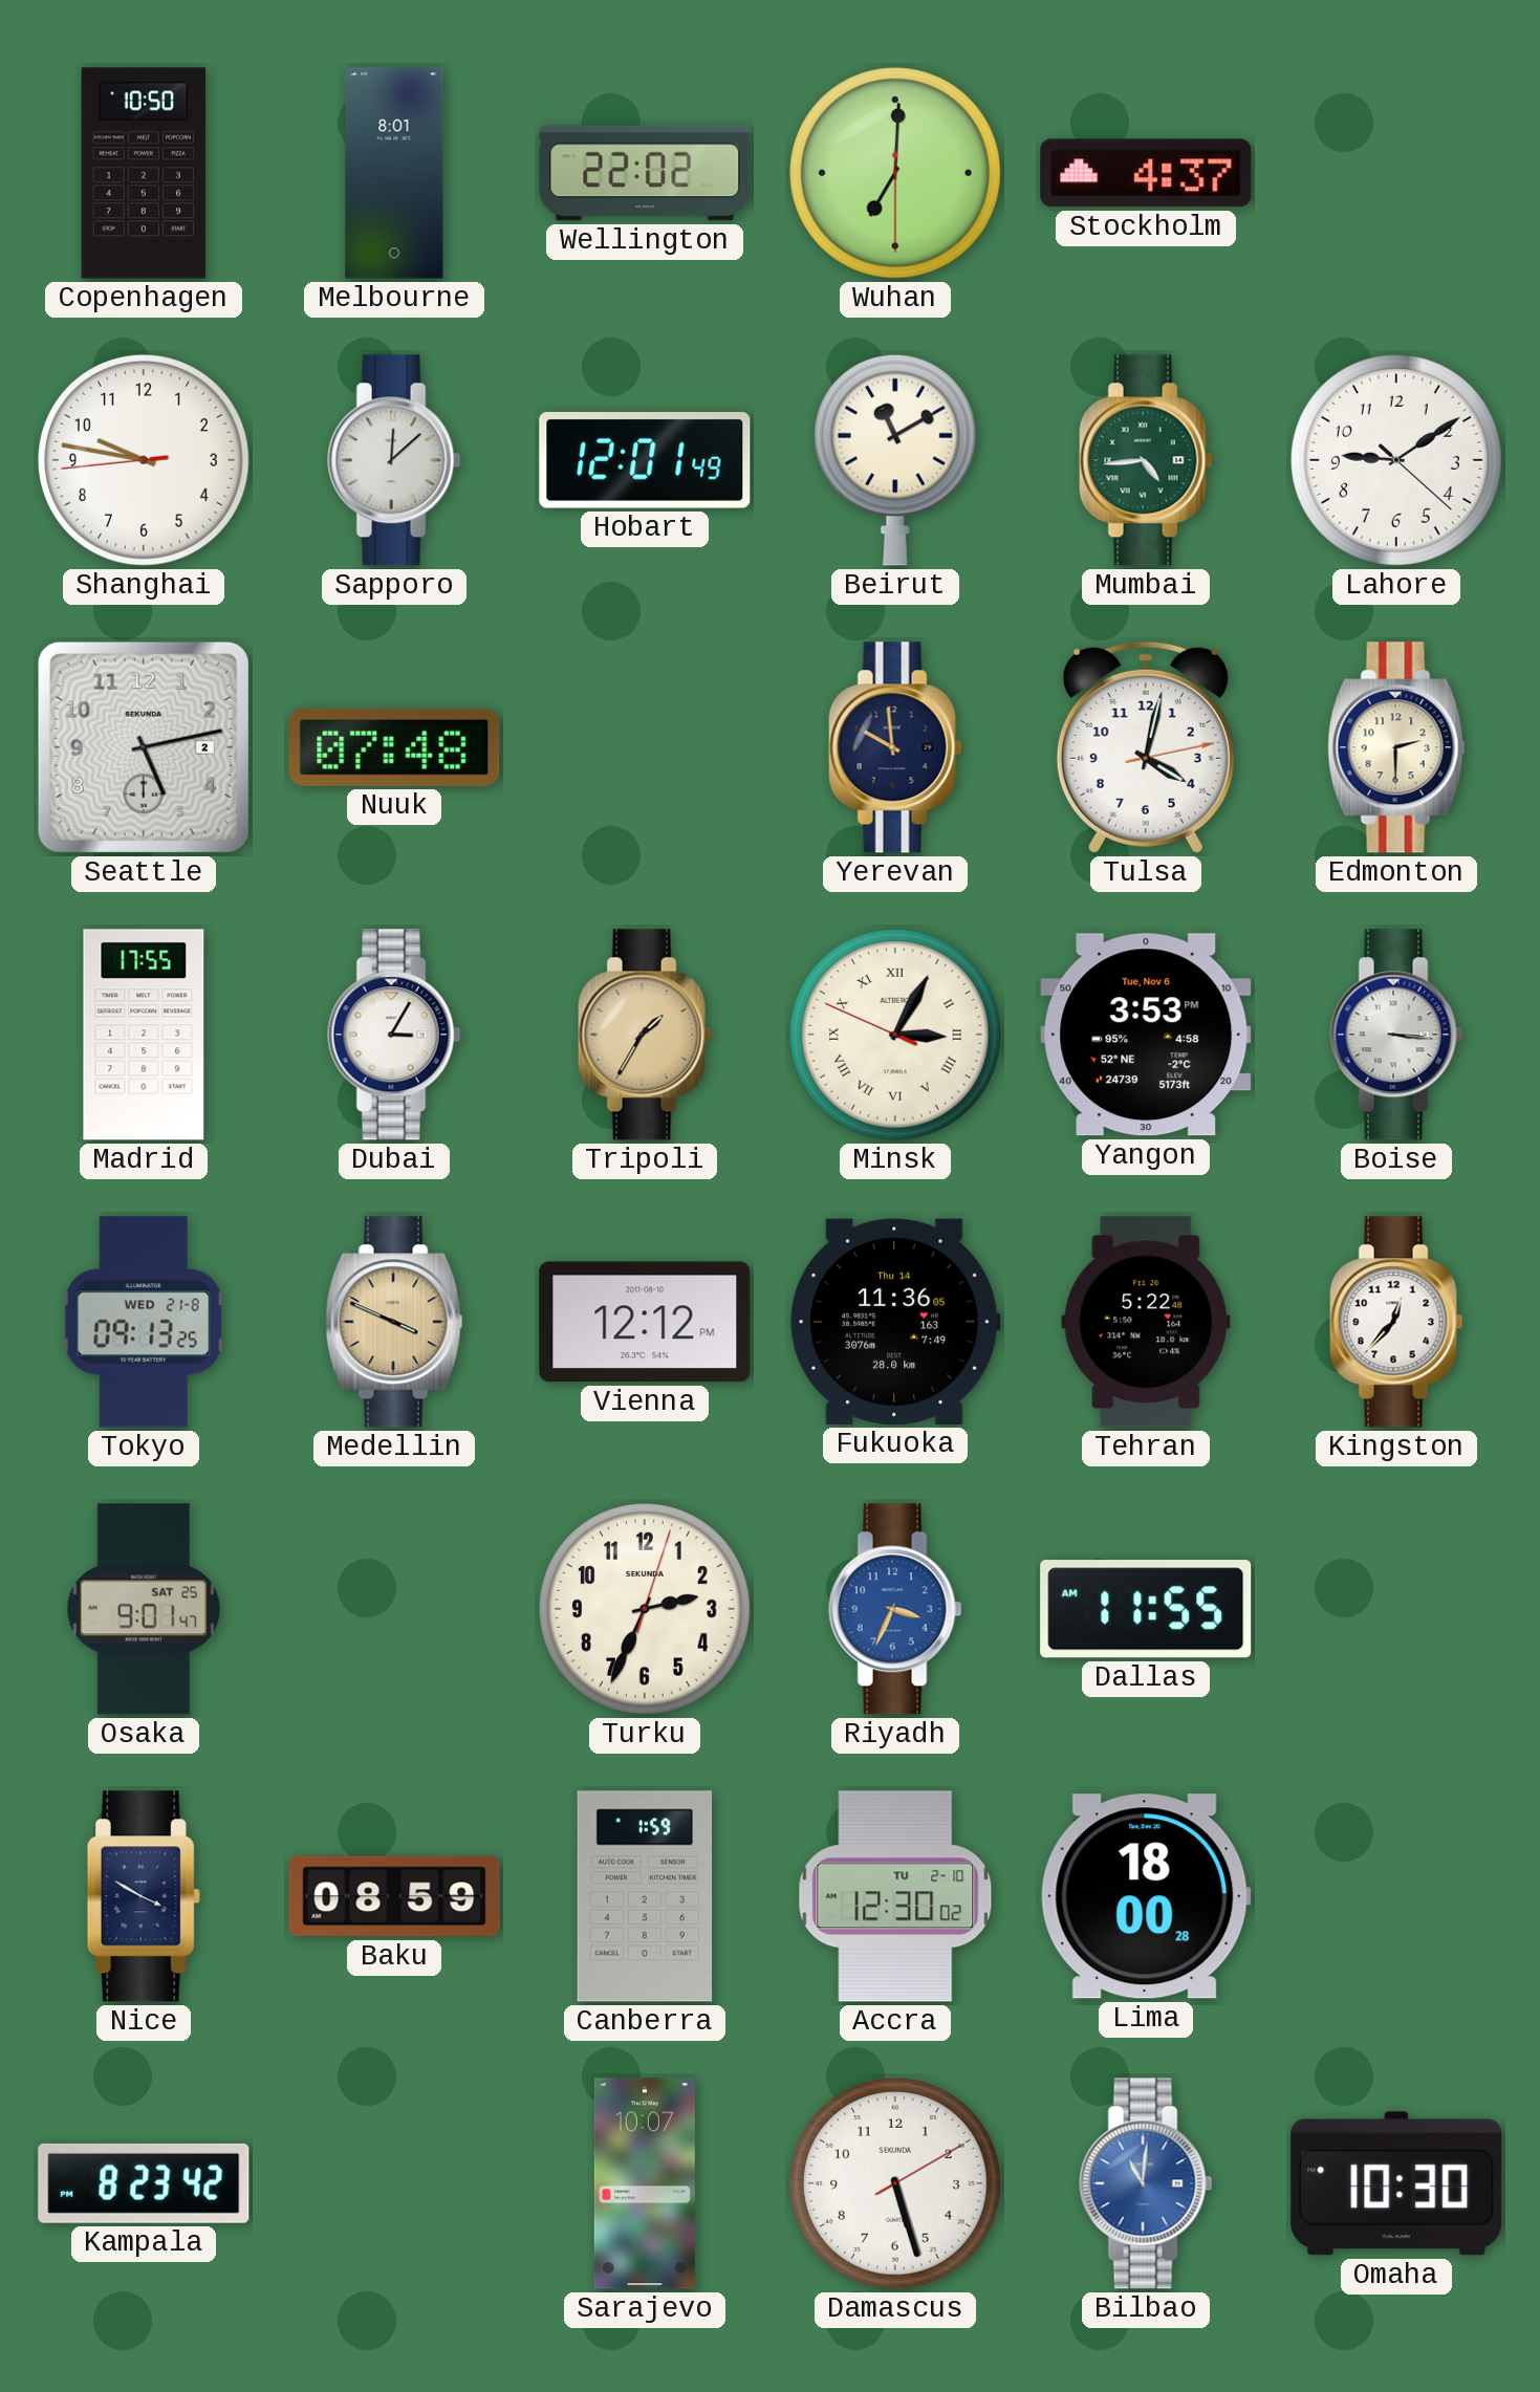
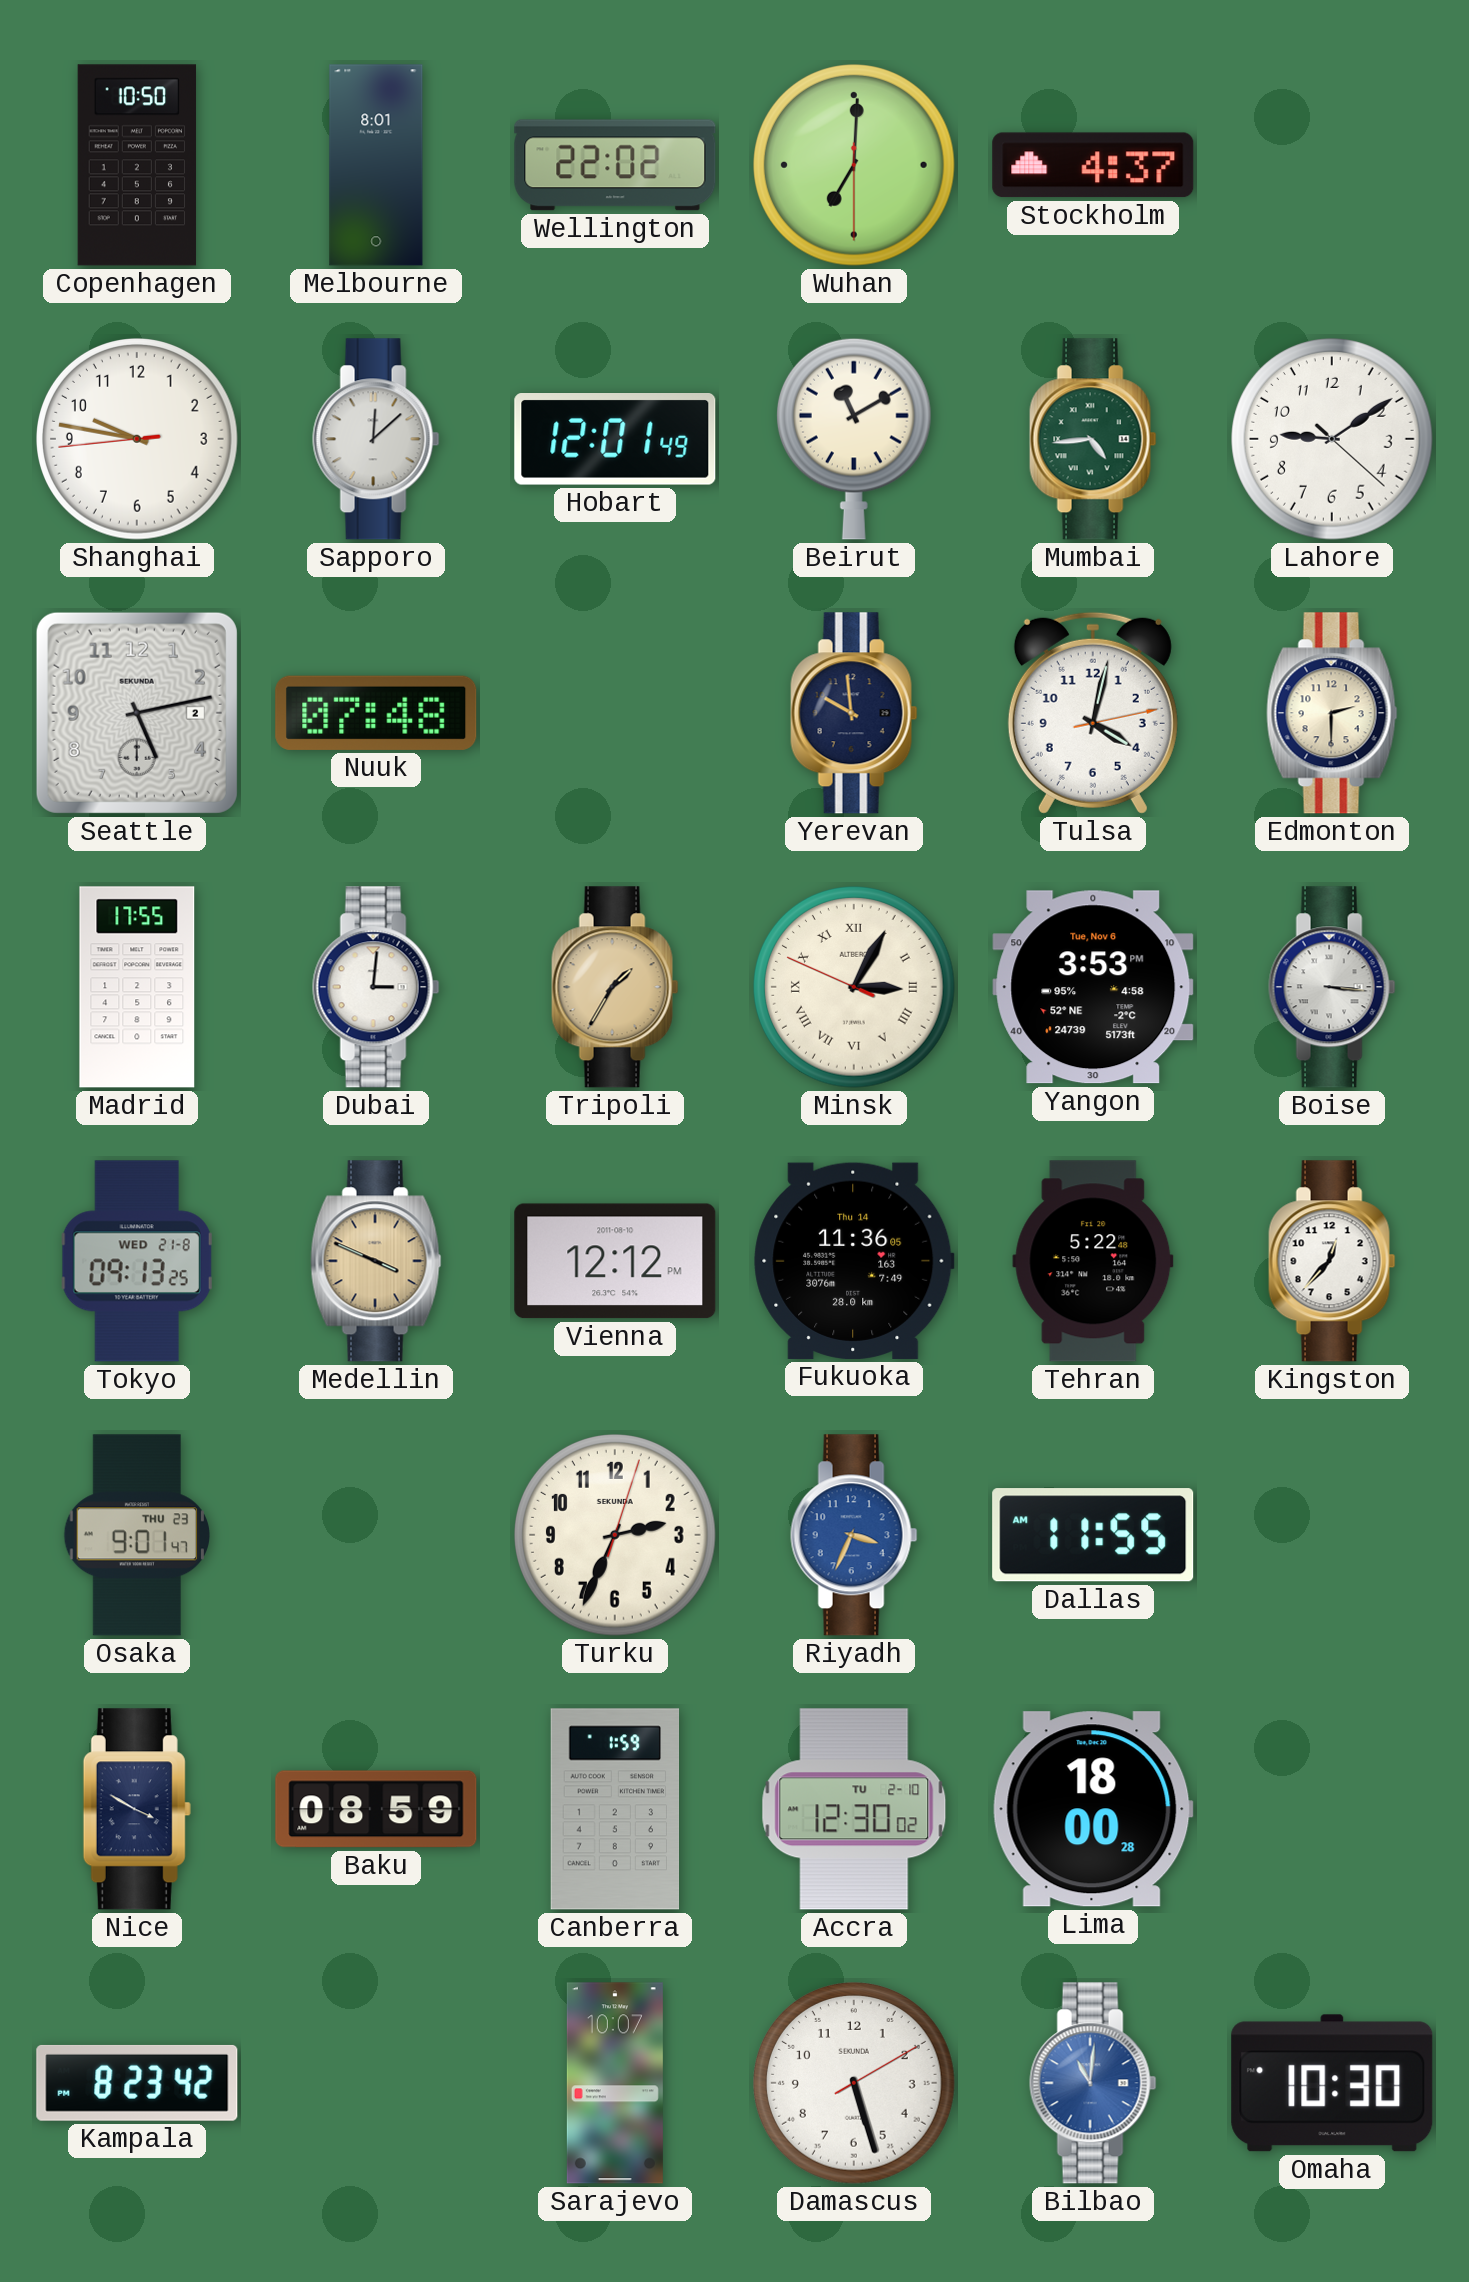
Dubai: 3:05 -> 3:01 (376, 987)
Osaka date: SAT 25 -> THU 23 (136, 1535)
